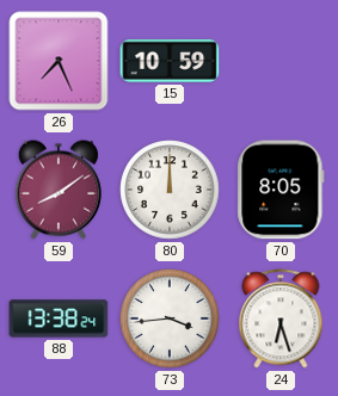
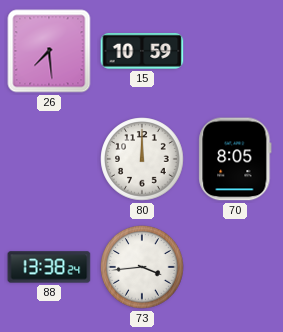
26: 7:26 -> 7:29 (49, 51)
59: 8:09 -> none (59, 190)
24: 6:27 -> none (281, 318)
